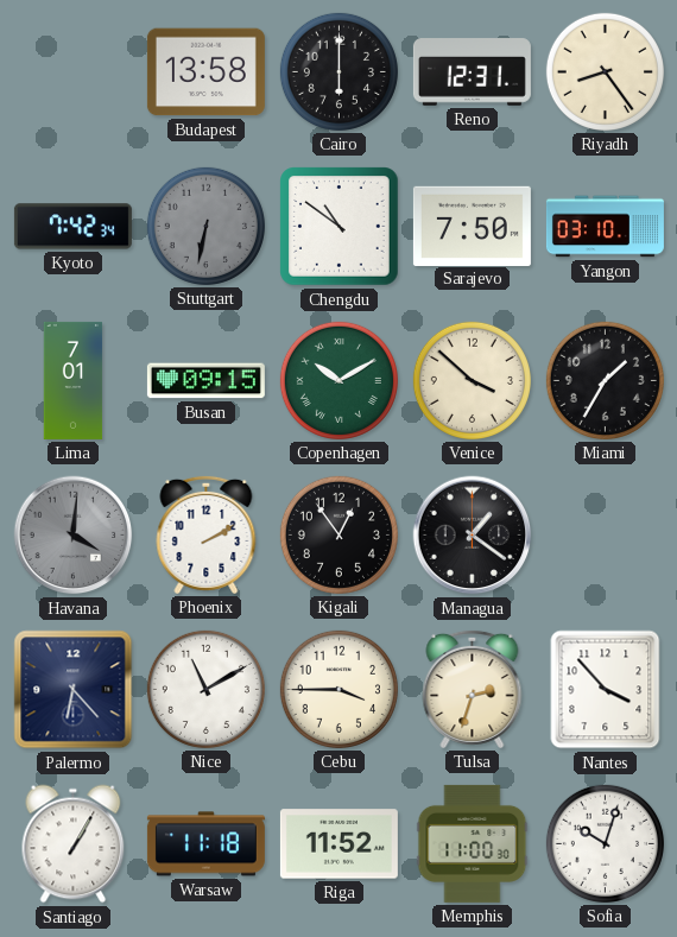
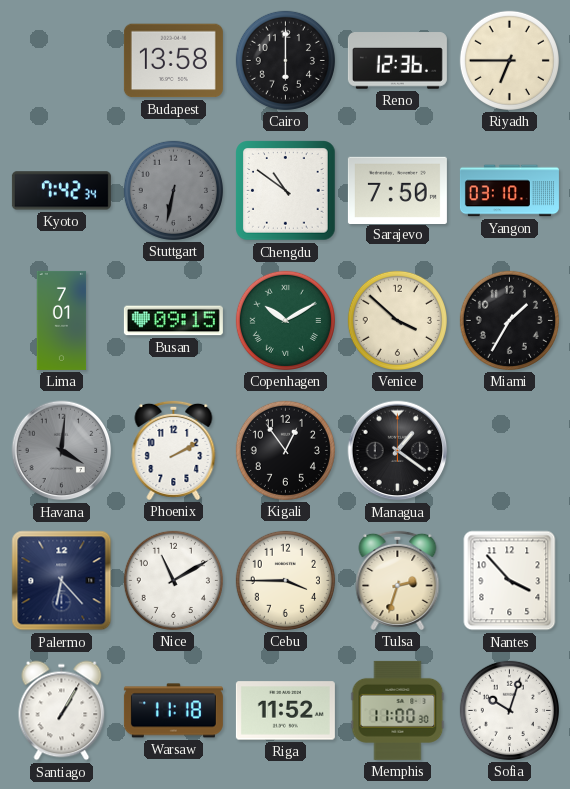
Reno: 12:31 -> 12:36 (397, 61)
Riyadh: 8:24 -> 6:45 (509, 60)
